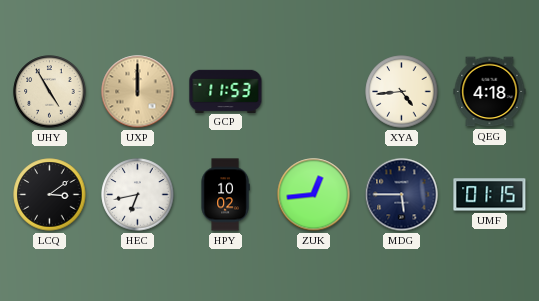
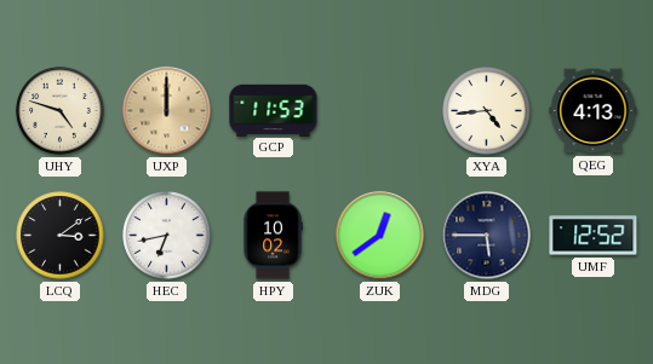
UHY: 4:55 -> 4:48 (61, 111)
QEG: 4:18 -> 4:13 (594, 111)
ZUK: 12:44 -> 12:39 (380, 236)
UMF: 01:15 -> 12:52 (594, 236)
